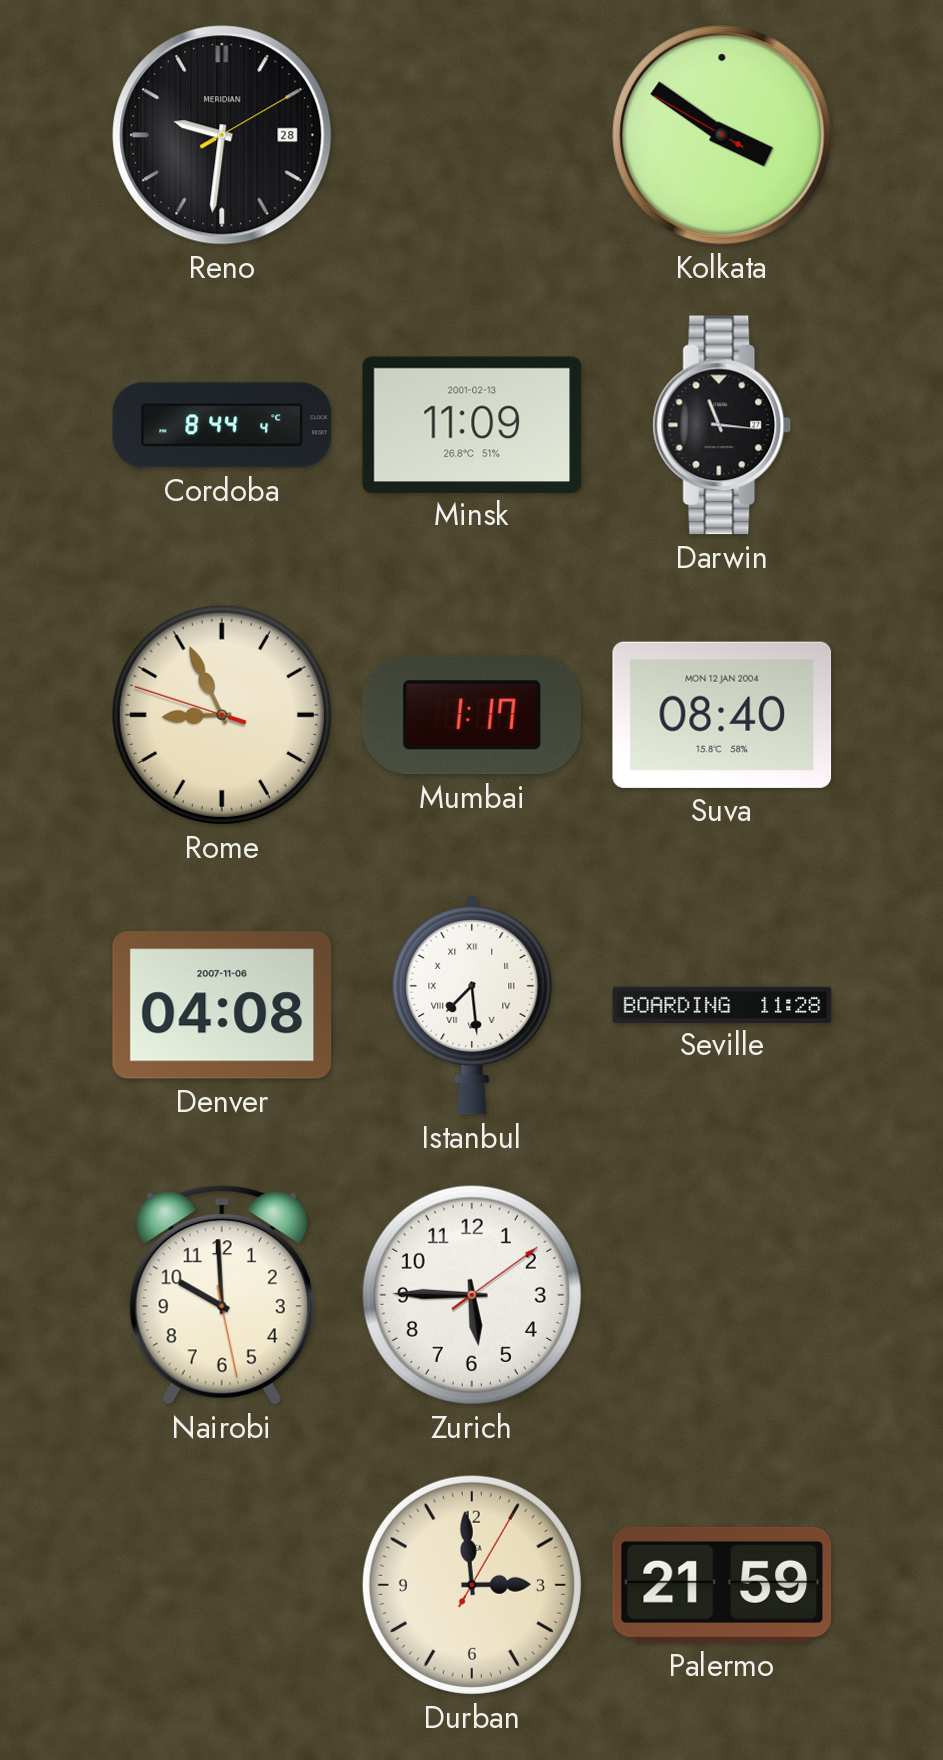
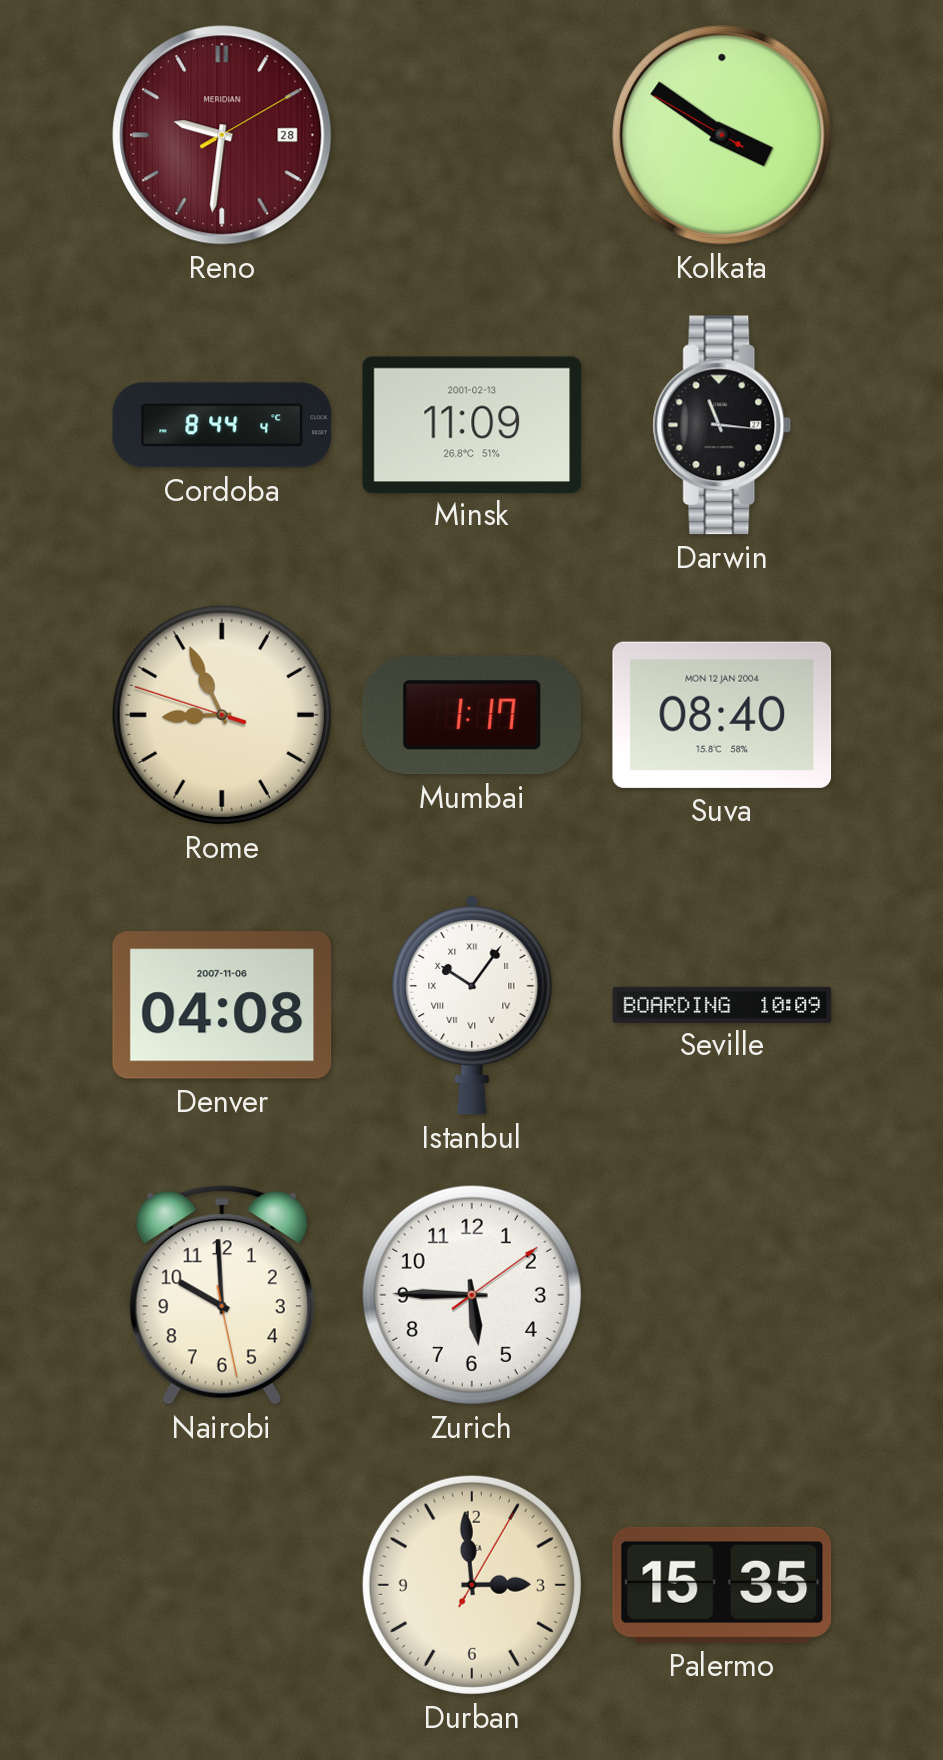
Reno dial: black -> burgundy (222, 135)
Istanbul: 7:29 -> 10:06 (472, 1005)
Seville: 11:28 -> 10:09 (722, 1004)
Palermo: 21:59 -> 15:35 (722, 1585)
